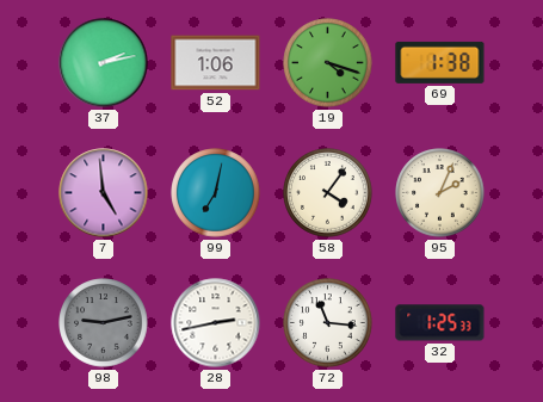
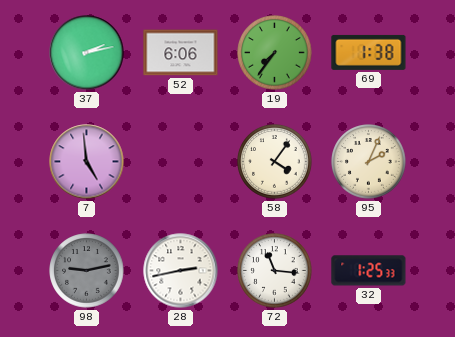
52: 1:06 -> 6:06 (181, 53)
19: 4:18 -> 7:36 (275, 53)
99: 7:02 -> none (216, 193)
